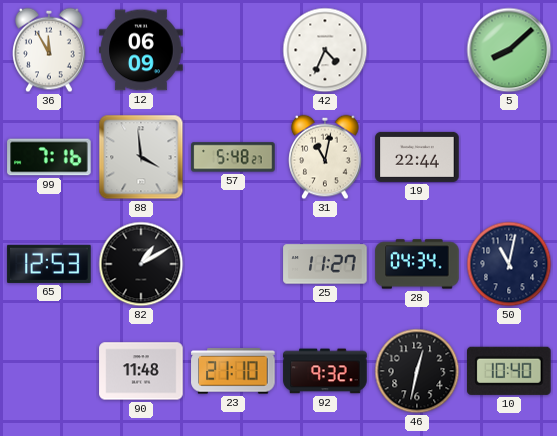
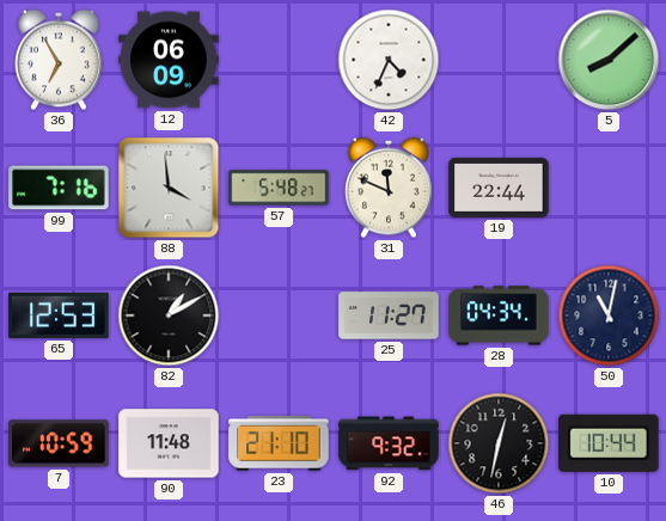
36: 11:55 -> 6:55 (59, 60)
31: 11:02 -> 11:49 (389, 188)
7: none -> 10:59 (59, 443)
10: 10:40 -> 10:44 (610, 443)
